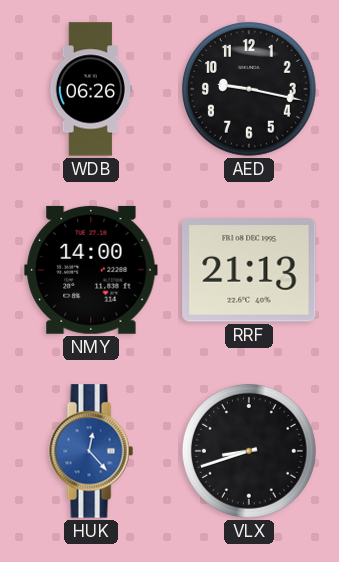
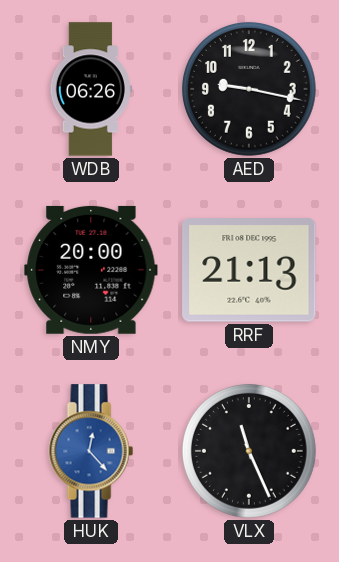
NMY: 14:00 -> 20:00 (91, 270)
VLX: 8:42 -> 11:26 (249, 451)
